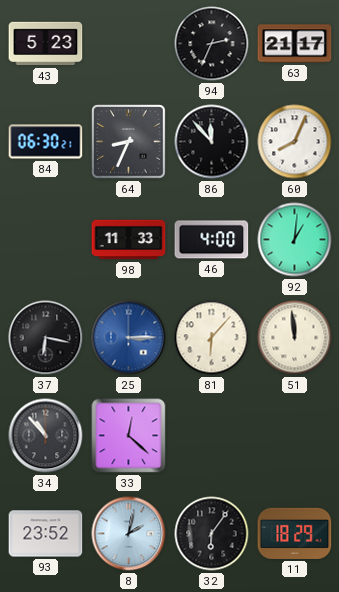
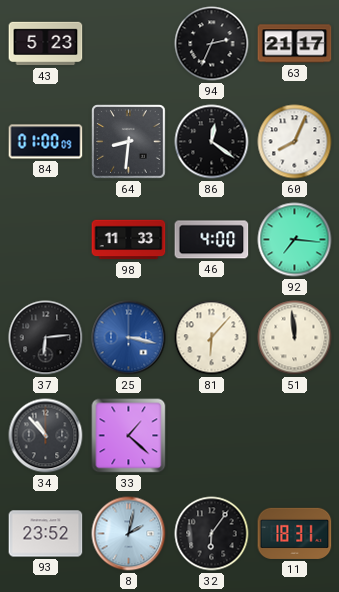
84: 06:30 -> 01:00 (46, 142)
64: 8:34 -> 8:31 (129, 142)
86: 11:53 -> 12:21 (212, 142)
92: 1:01 -> 7:16 (295, 240)
37: 6:17 -> 6:14 (46, 338)
25: 3:15 -> 3:17 (129, 338)
33: 12:22 -> 1:22 (129, 436)
11: 18:29 -> 18:31 (295, 533)
